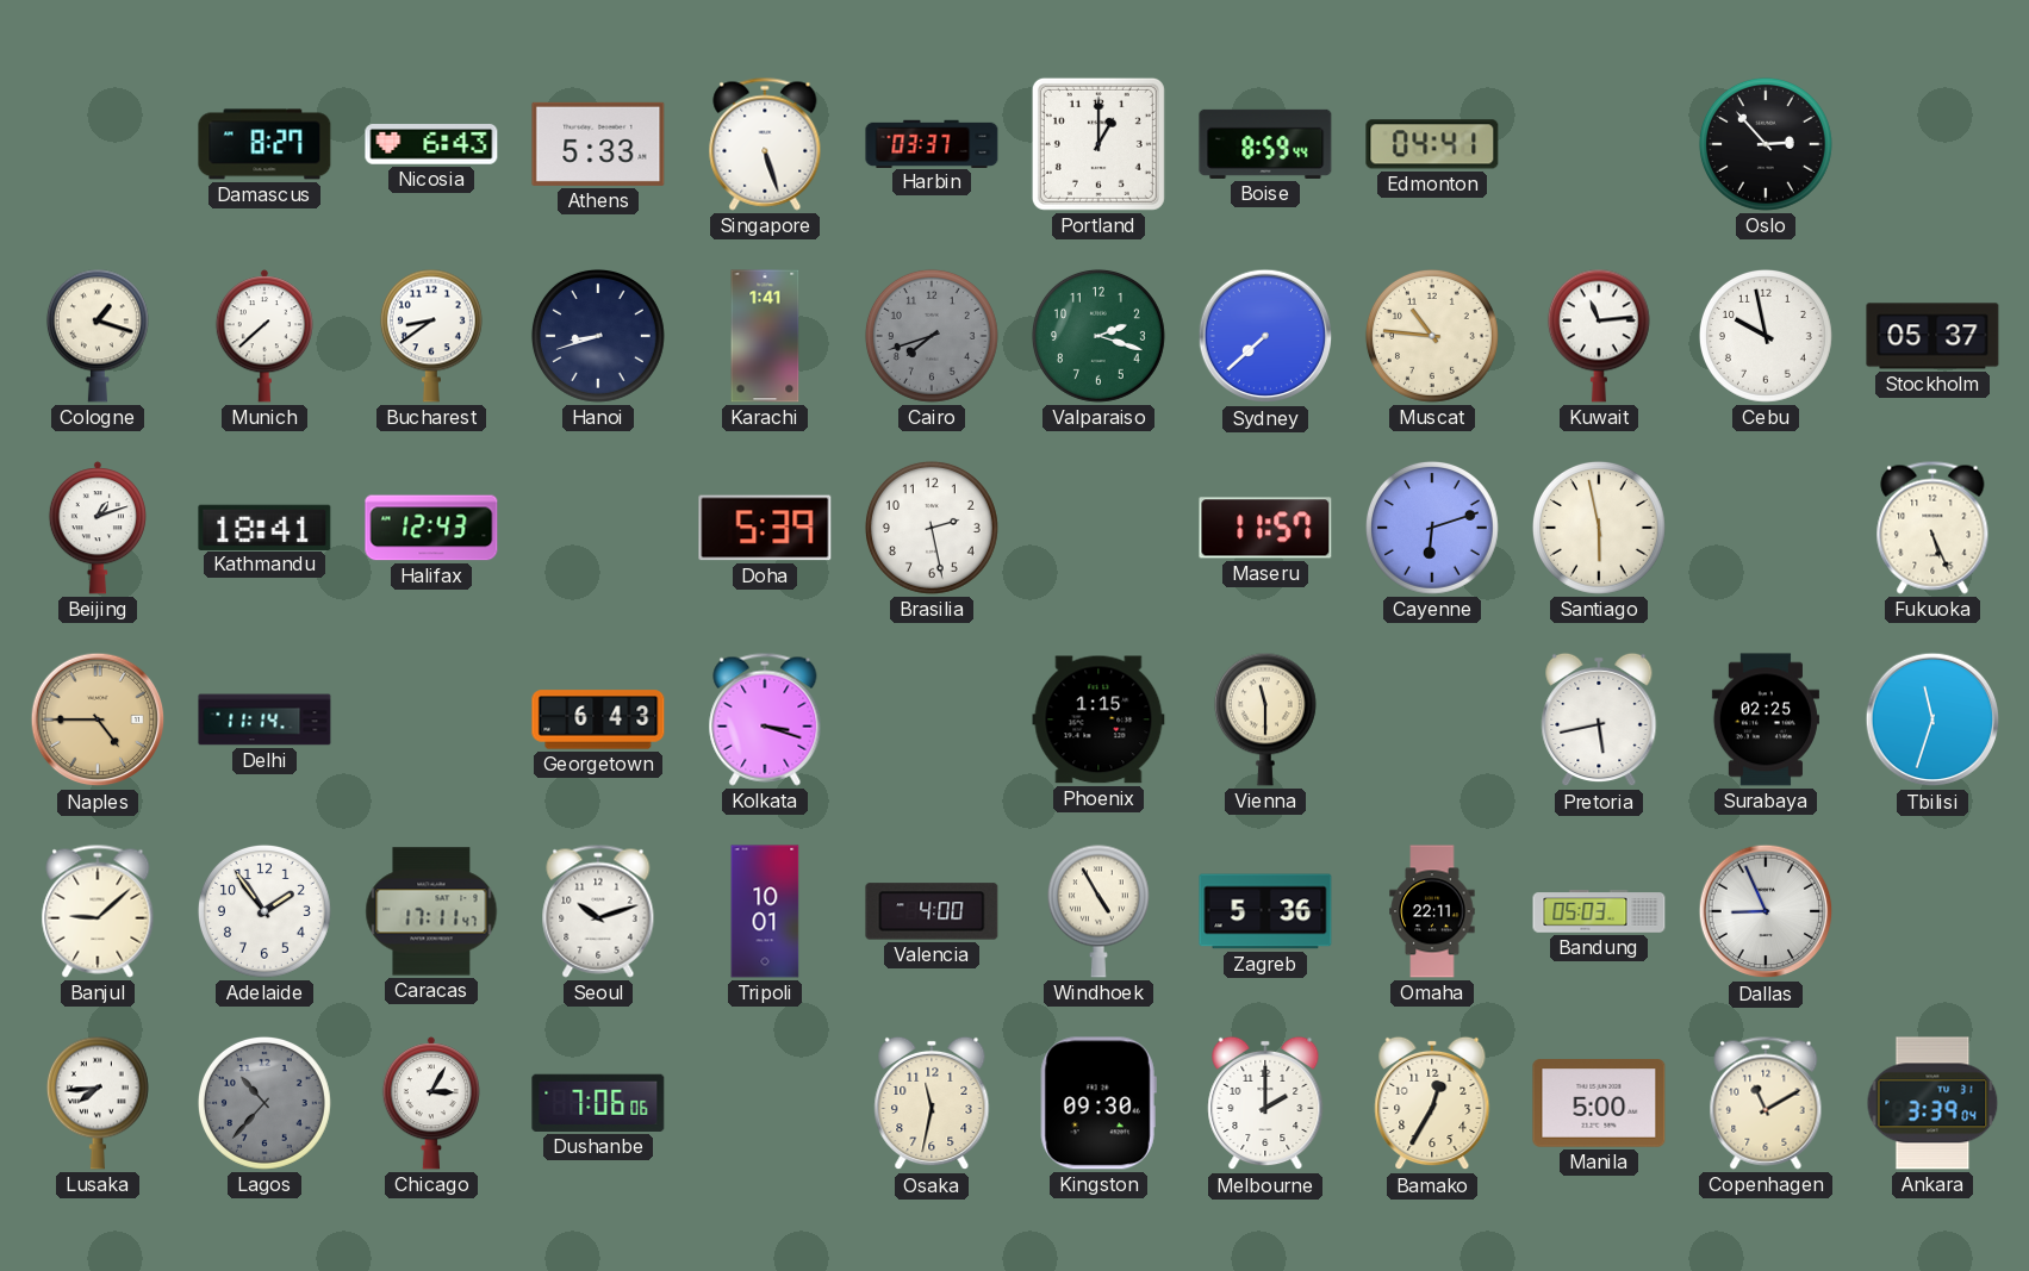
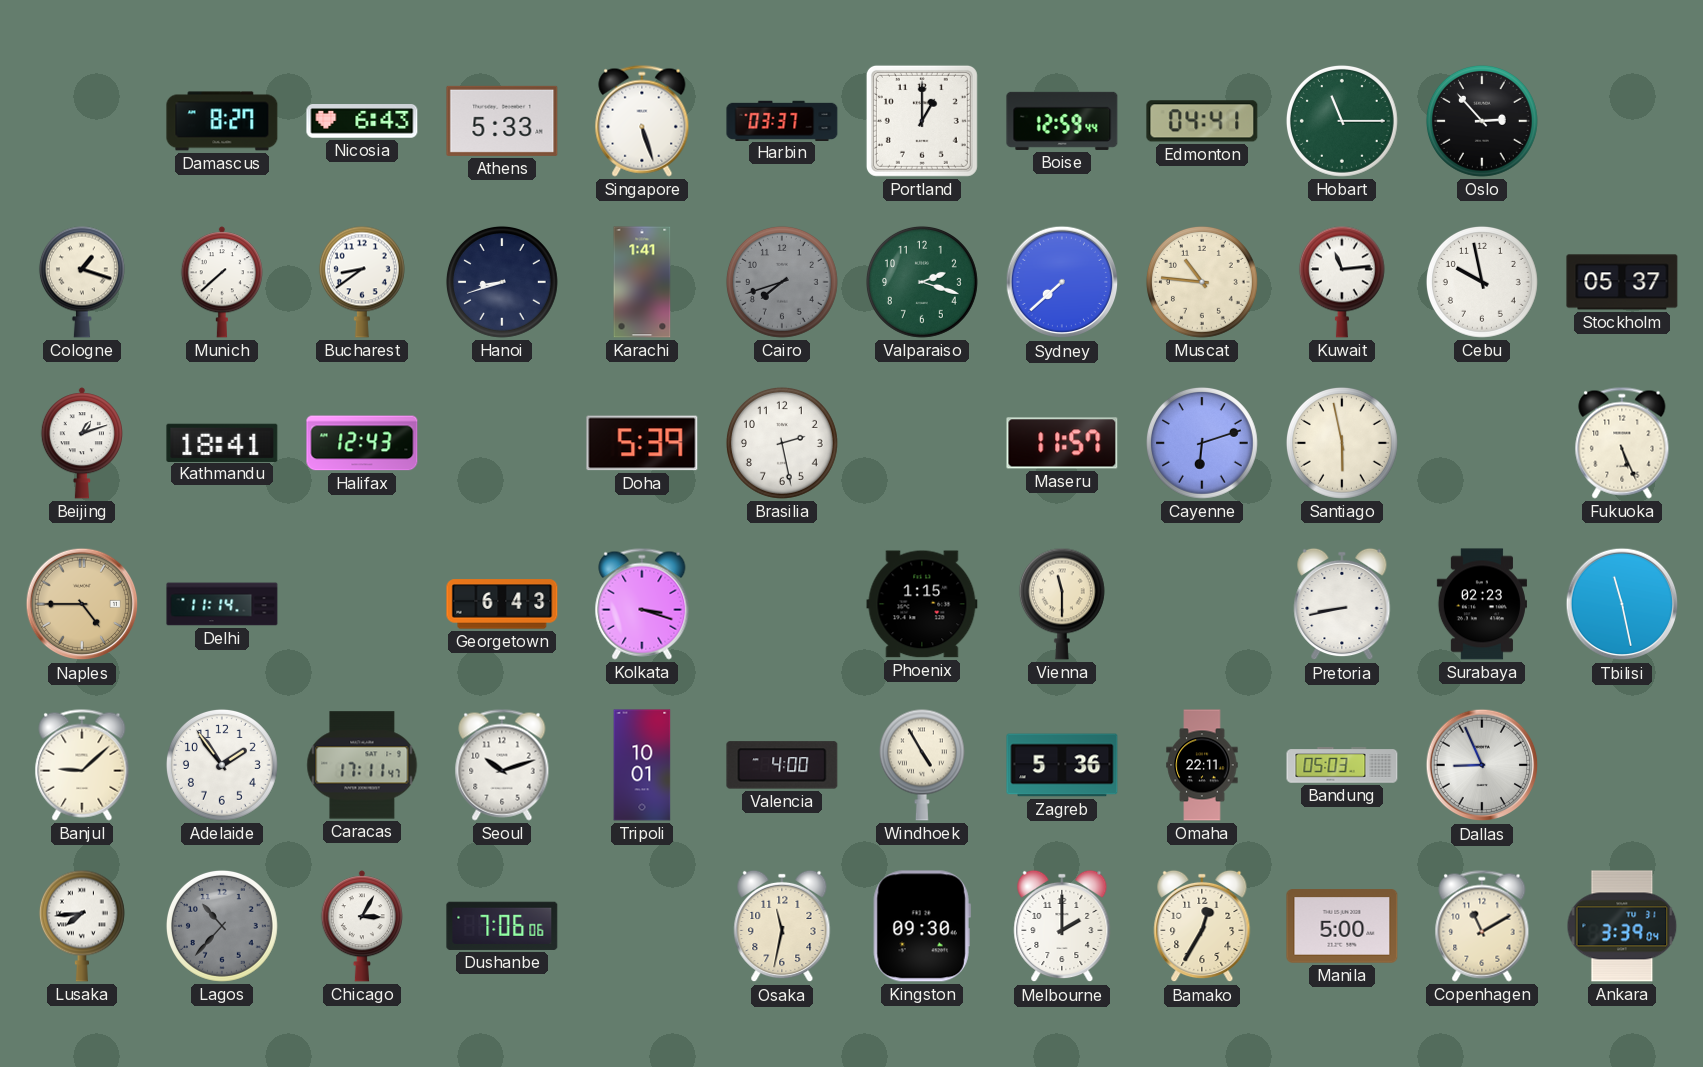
Boise: 8:59 -> 12:59 (1062, 121)
Hobart: none -> 11:15 (1342, 121)
Pretoria: 5:43 -> 8:43 (1342, 604)
Surabaya: 02:25 -> 02:23 (1482, 604)
Tbilisi: 11:33 -> 11:28 (1622, 604)
